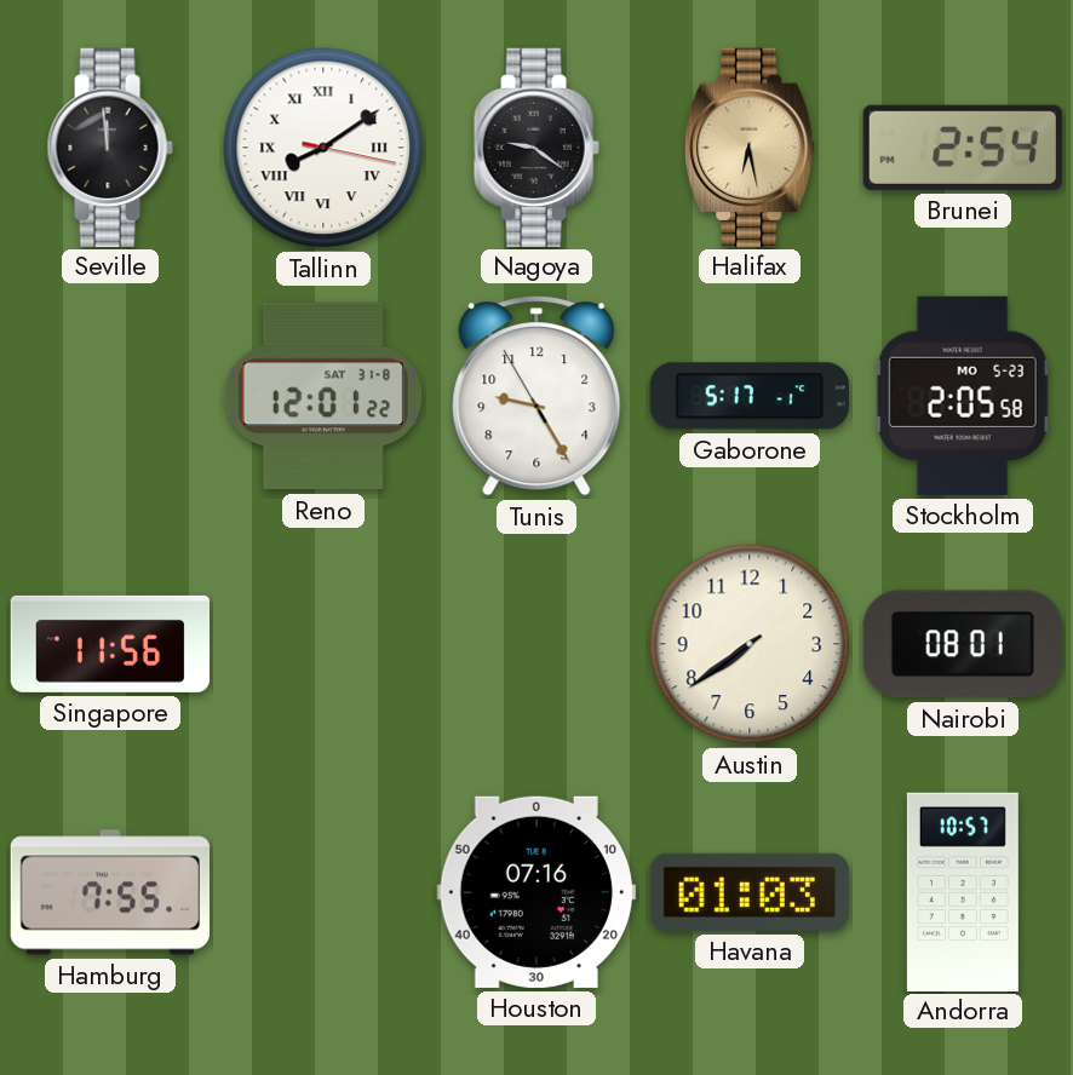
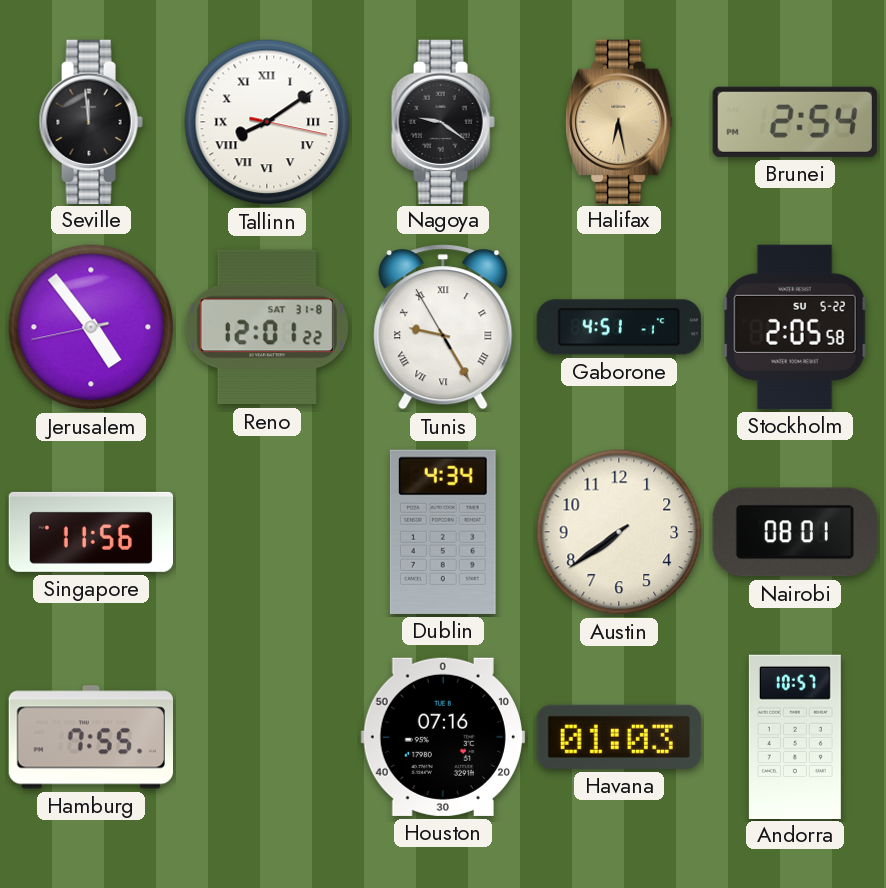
Jerusalem: none -> 4:53 (91, 327)
Tunis numerals: Arabic -> Roman (443, 327)
Gaborone: 5:17 -> 4:51 (619, 327)
Stockholm date: MO 5-23 -> SU 5-22 (795, 327)
Dublin: none -> 4:34 (443, 532)
